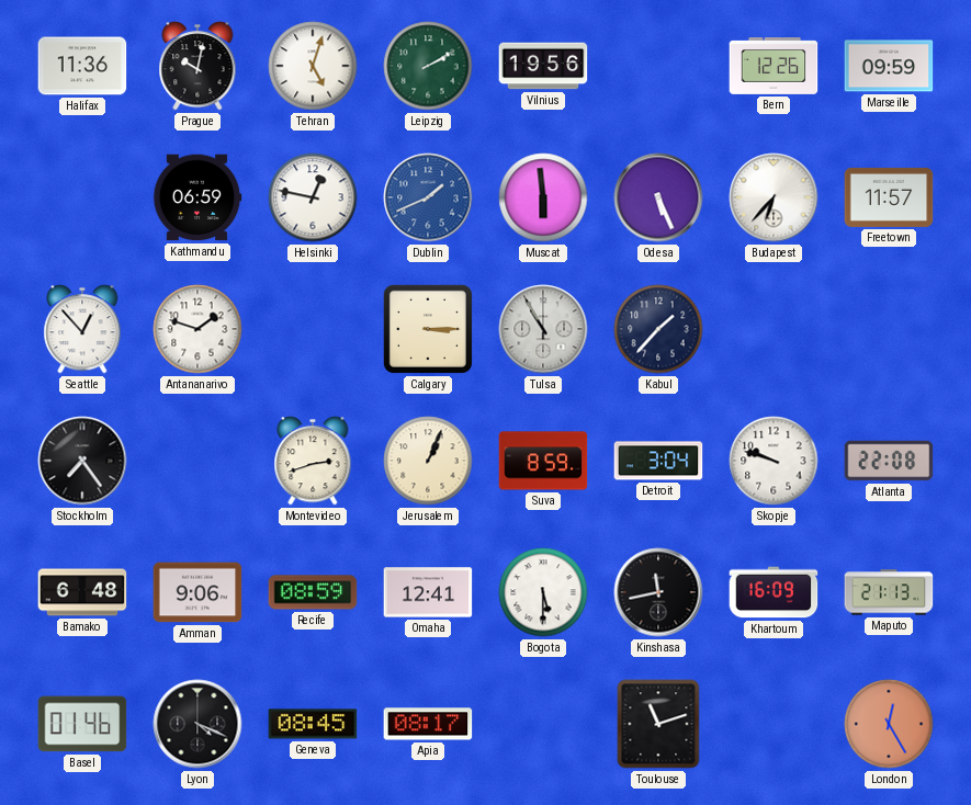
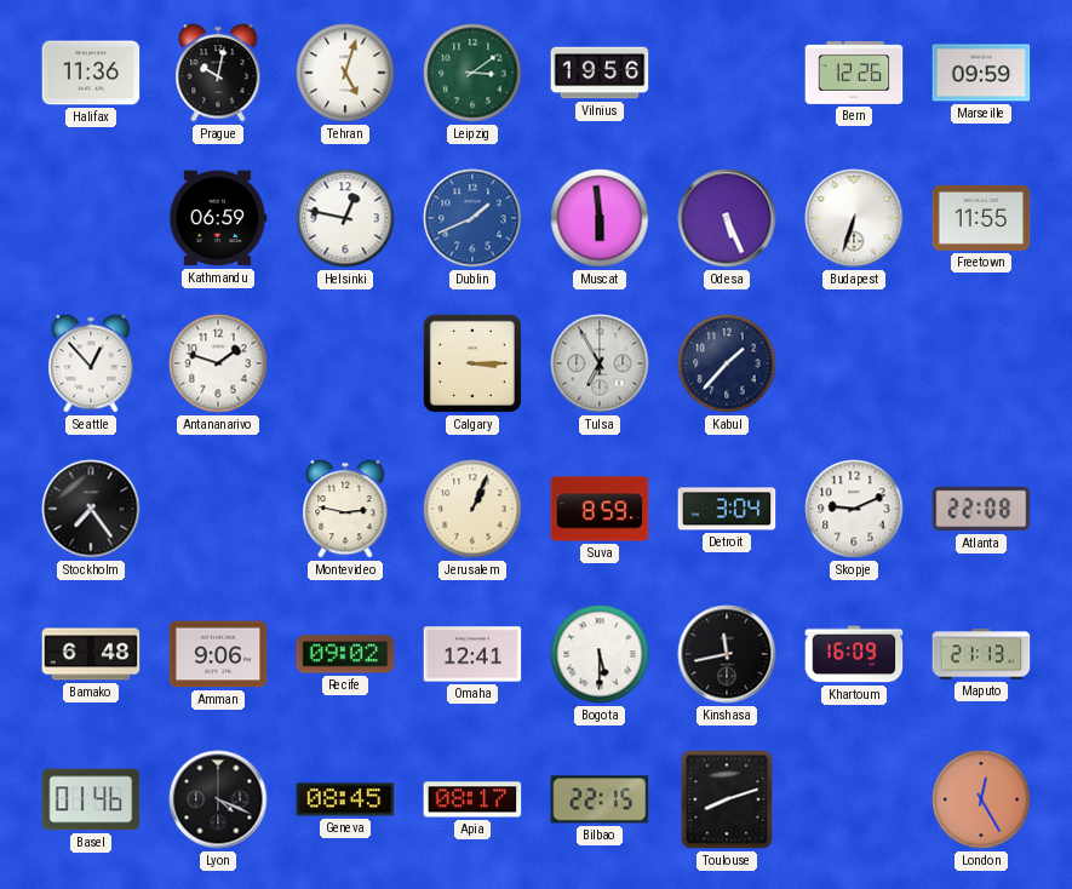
Leipzig: 2:10 -> 3:09 (472, 73)
Budapest: 6:37 -> 6:33 (854, 218)
Freetown: 11:57 -> 11:55 (981, 218)
Tulsa: 10:55 -> 6:55 (600, 363)
Montevideo: 2:42 -> 2:47 (345, 509)
Skopje: 9:48 -> 9:11 (854, 509)
Recife: 08:59 -> 09:02 (345, 654)
Bilbao: none -> 22:15 (600, 799)
Toulouse: 11:12 -> 8:12 (727, 799)
